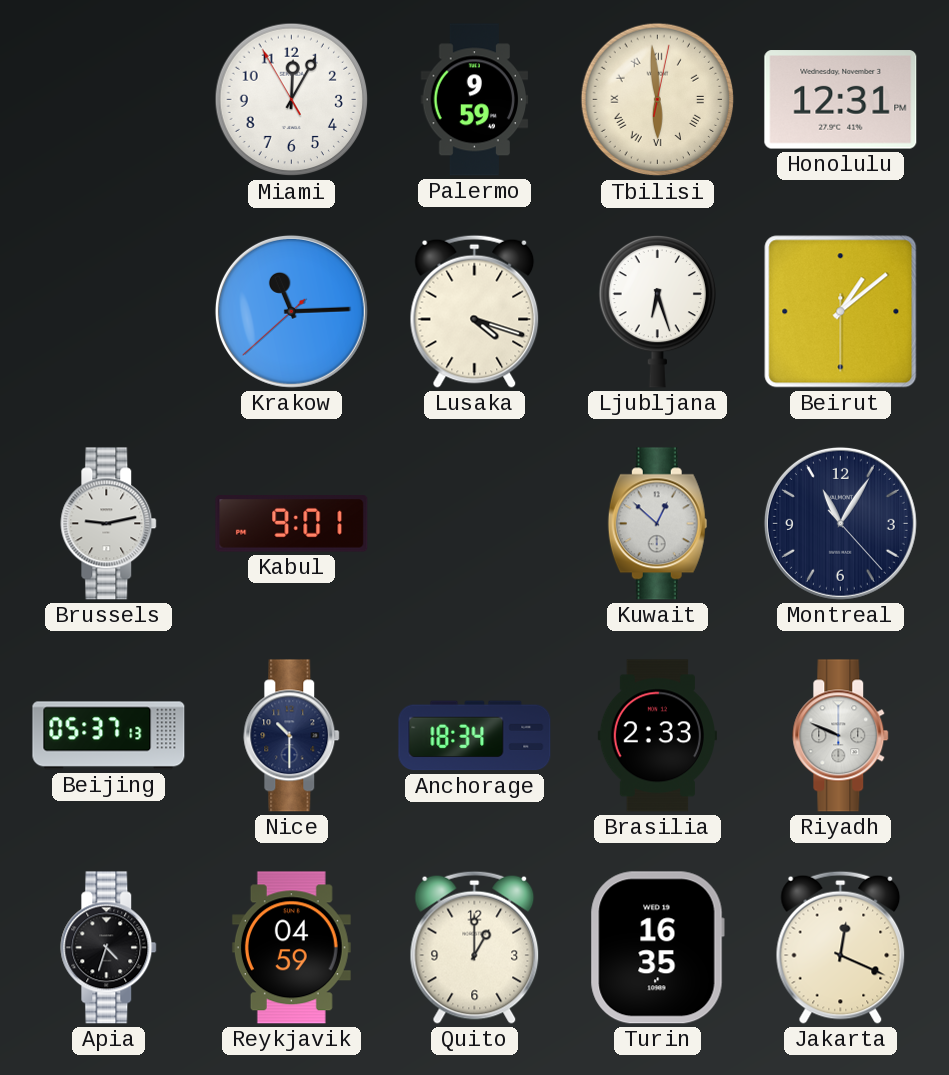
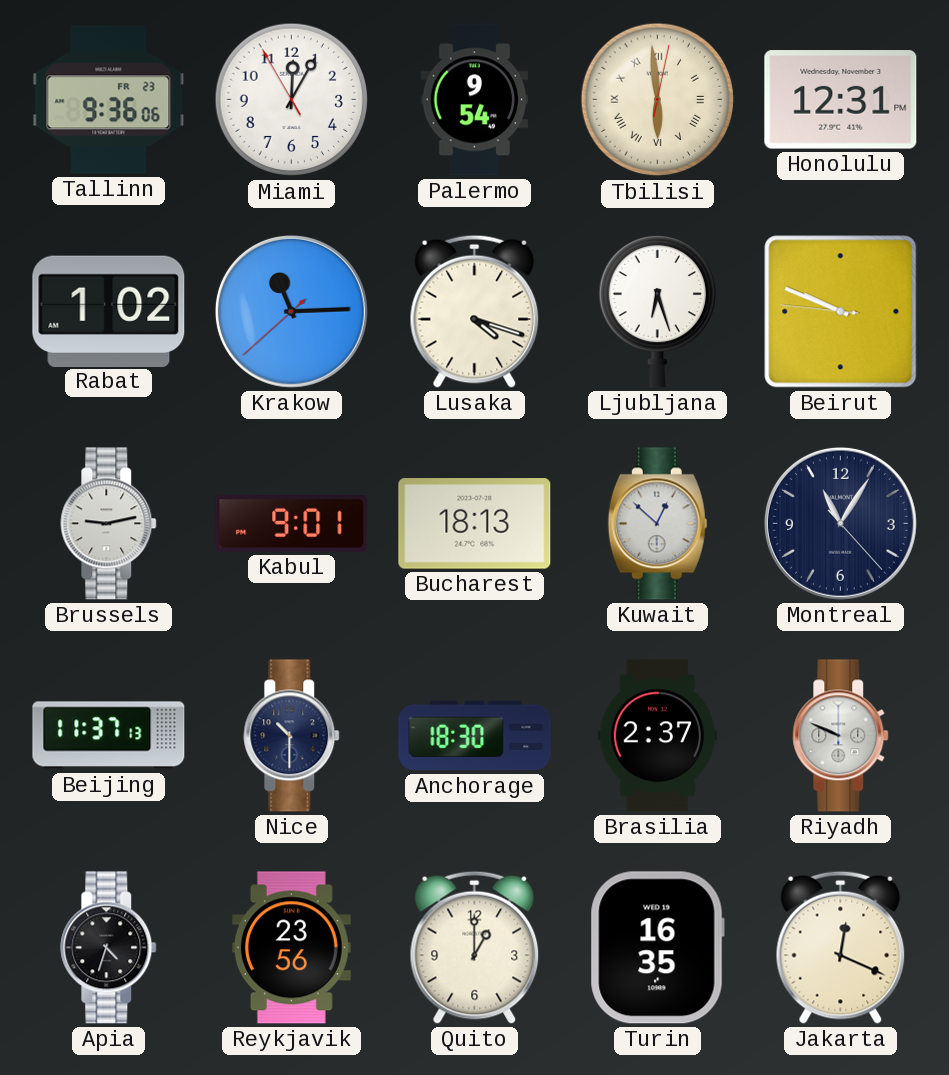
Tallinn: none -> 9:36 (109, 100)
Palermo: 9:59 -> 9:54 (475, 100)
Rabat: none -> 1:02 (109, 311)
Beirut: 1:08 -> 9:48 (841, 312)
Bucharest: none -> 18:13 (475, 524)
Beijing: 05:37 -> 11:37 (109, 736)
Anchorage: 18:34 -> 18:30 (475, 736)
Brasilia: 2:33 -> 2:37 (657, 736)
Reykjavik: 04:59 -> 23:56 (291, 948)
